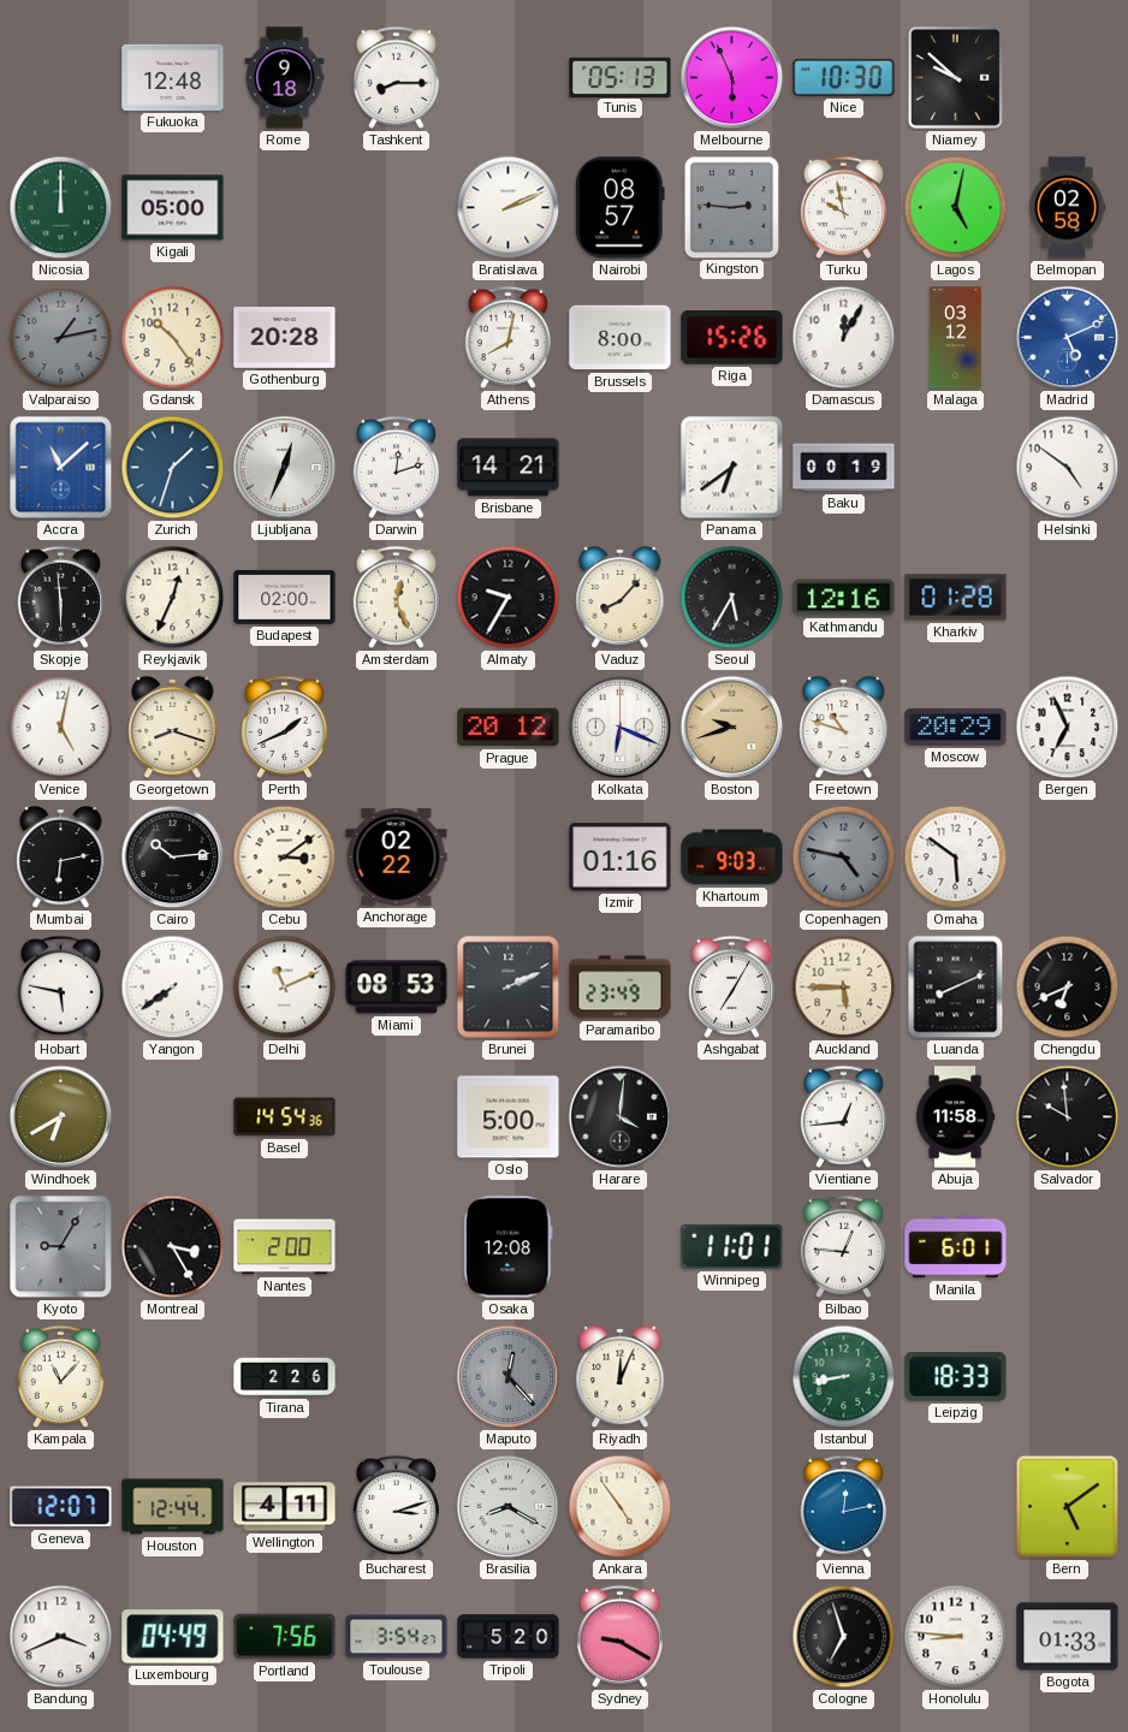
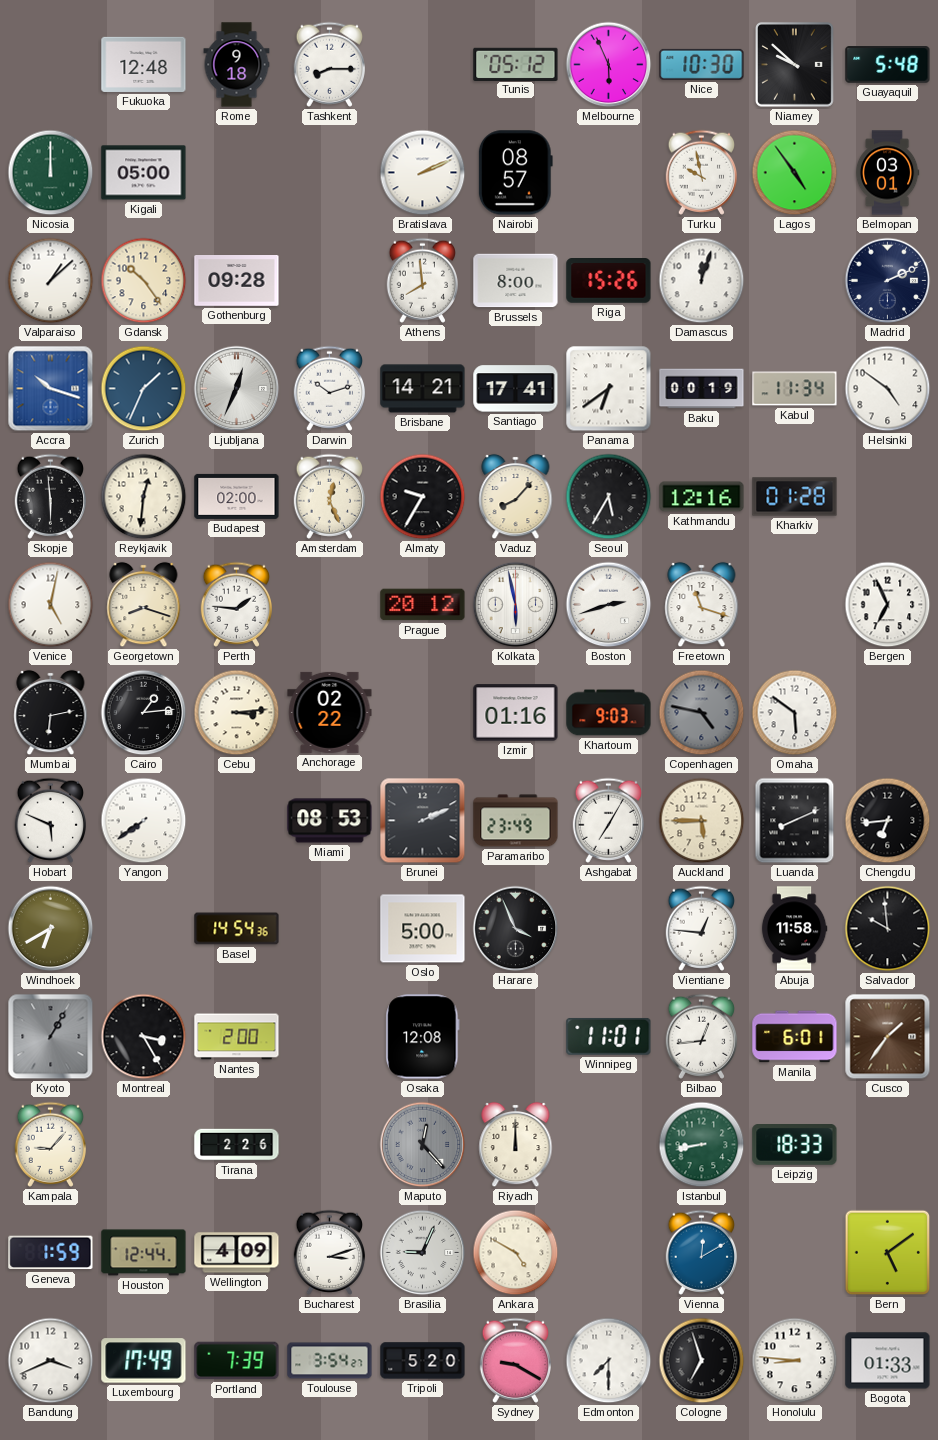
Tunis: 05:13 -> 05:12 (516, 64)
Guayaquil: none -> 5:48 (888, 65)
Kingston: 2:46 -> none (731, 207)
Lagos: 5:02 -> 4:54 (795, 173)
Belmopan: 02:58 -> 03:01 (887, 173)
Valparaiso: 1:13 -> 1:08 (51, 281)
Valparaiso dial: grey -> white (51, 281)
Gothenburg: 20:28 -> 09:28 (237, 281)
Athens: 8:02 -> 7:59 (422, 280)
Damascus: 12:05 -> 12:03 (702, 281)
Malaga: 03:12 -> none (956, 338)
Madrid: 5:11 -> 2:11 (888, 281)
Madrid dial: blue -> navy (888, 281)
Accra: 11:08 -> 10:18 (51, 389)
Zurich: 1:33 -> 1:34 (144, 389)
Darwin: 12:12 -> 10:12 (329, 388)
Santiago: none -> 17:41 (516, 389)
Kabul: none -> 11:34 (795, 389)
Reykjavik: 12:34 -> 12:31 (144, 497)
Perth: 1:41 -> 1:46 (236, 604)
Kolkata: 6:19 -> 5:58 (516, 605)
Boston: 9:42 -> 2:42 (609, 605)
Boston dial: champagne -> white (609, 605)
Freetown: 10:48 -> 11:18 (702, 605)
Moscow: 20:29 -> none (956, 726)
Cairo: 10:14 -> 1:14 (144, 713)
Cebu: 3:09 -> 3:14 (237, 713)
Hobart: 5:47 -> 5:49 (50, 820)
Delhi: 11:11 -> none (285, 987)
Chengdu: 6:41 -> 6:44 (888, 821)
Harare: 4:01 -> 3:56 (516, 929)
Vientiane: 12:44 -> 12:46 (701, 928)
Kyoto: 9:05 -> 1:05 (51, 1037)
Bilbao: 12:46 -> 12:44 (701, 1036)
Cusco: none -> 1:36 (888, 1037)
Kampala: 11:07 -> 9:07 (50, 1144)
Riyadh: 12:04 -> 12:00 (516, 1145)
Geneva: 12:07 -> 1:59 (51, 1253)
Wellington: 4:11 -> 4:09 (237, 1253)
Brasilia: 8:20 -> 9:04 (423, 1253)
Ankara: 4:54 -> 4:50 (516, 1253)
Vienna: 12:13 -> 12:10 (701, 1252)
Luxembourg: 04:49 -> 17:49 (144, 1361)
Portland: 7:56 -> 7:39 (237, 1361)
Edmonton: none -> 7:30 (609, 1361)
